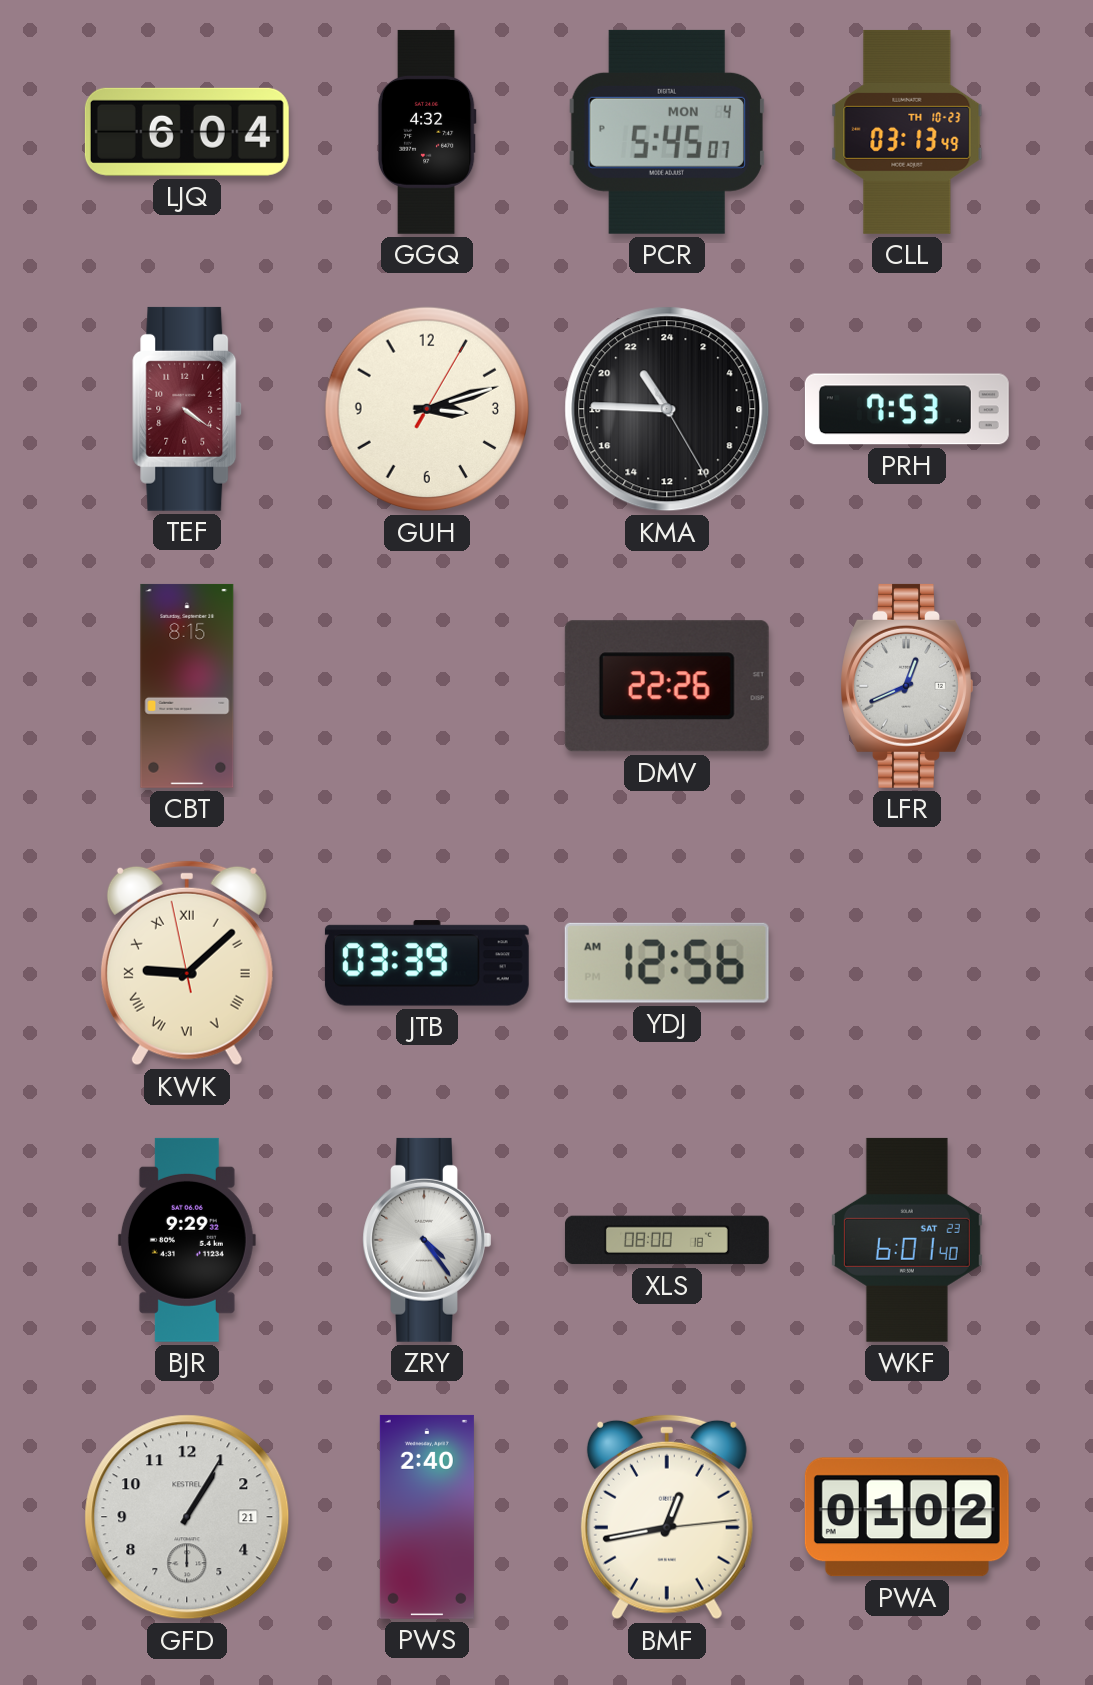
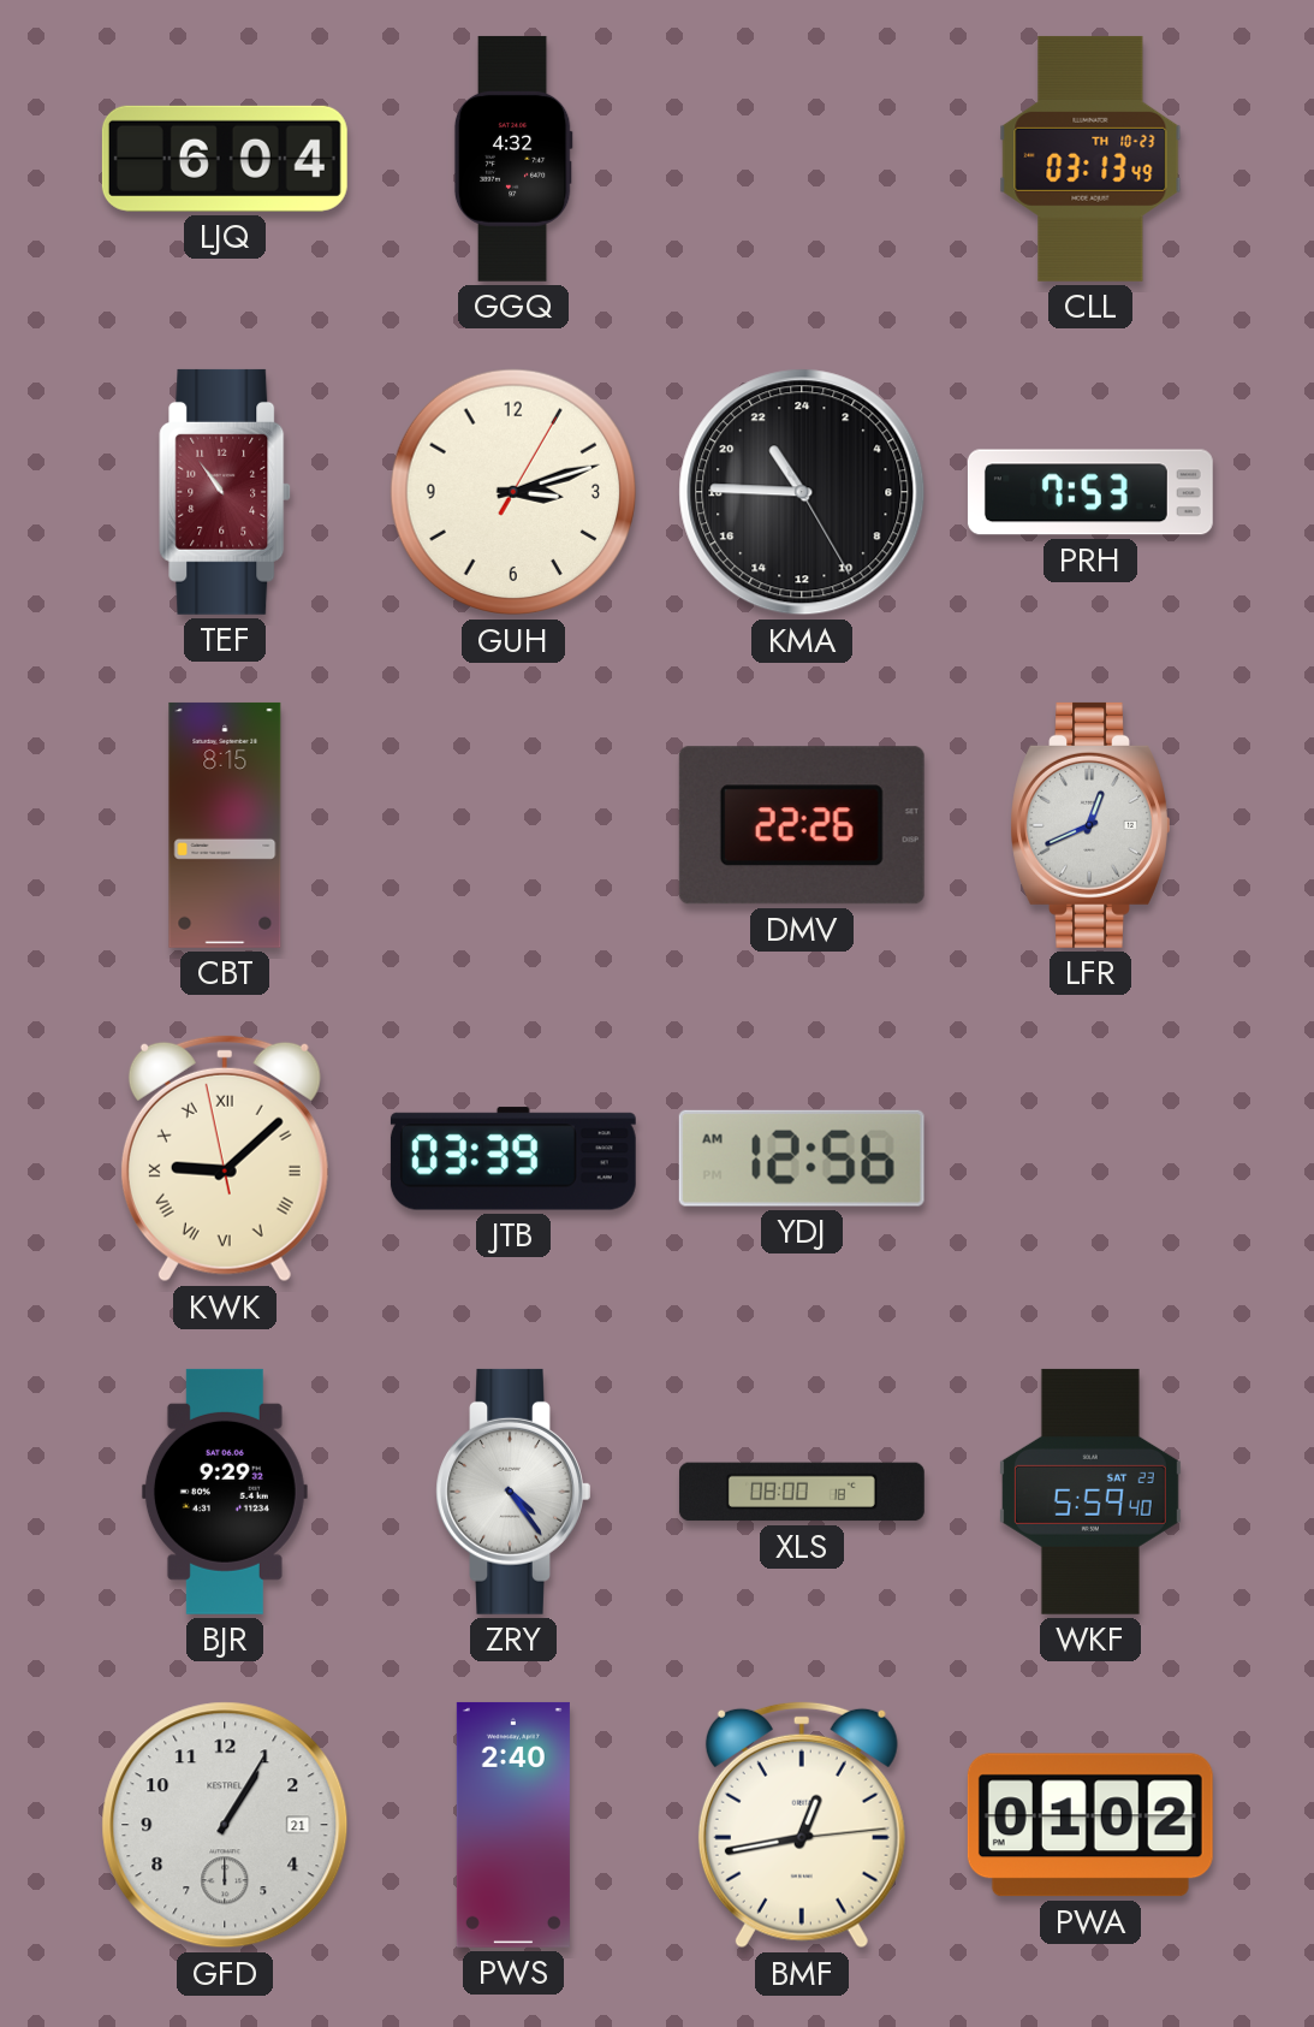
PCR: 5:45 -> none (667, 132)
TEF: 4:21 -> 10:54 (225, 492)
WKF: 6:01 -> 5:59 (1090, 1492)
